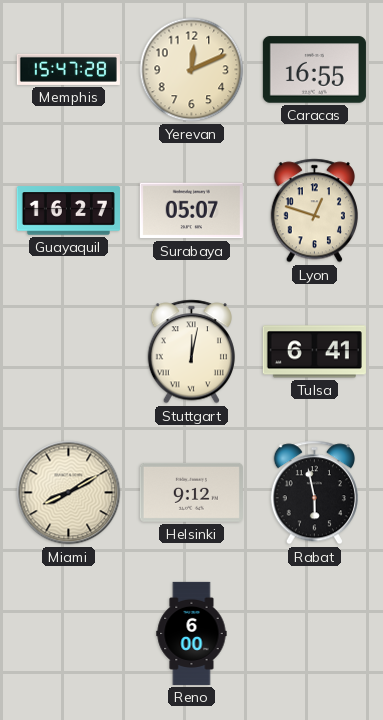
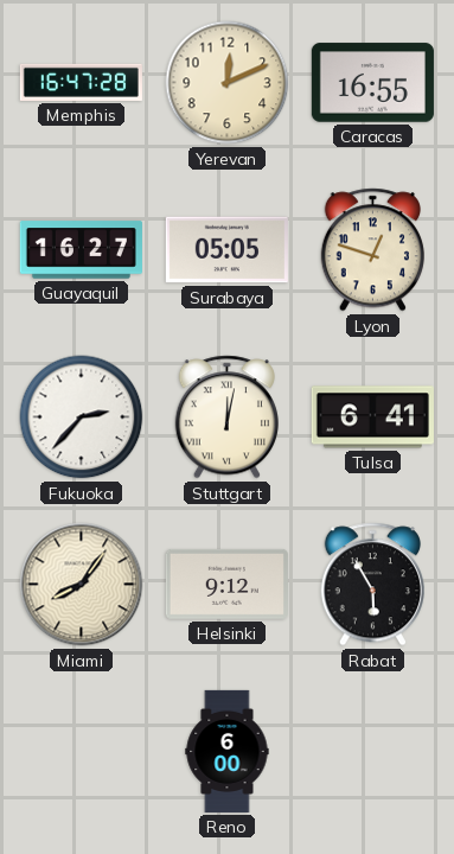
Memphis: 15:47 -> 16:47 (81, 82)
Surabaya: 05:07 -> 05:05 (226, 250)
Fukuoka: none -> 2:37 (82, 418)
Miami: 8:10 -> 8:06 (82, 585)
Rabat: 5:58 -> 5:55 (372, 585)
